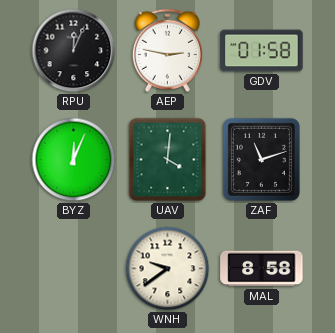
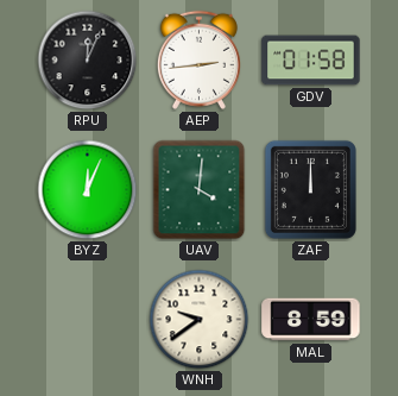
AEP: 2:47 -> 2:44 (198, 59)
ZAF: 11:12 -> 12:00 (310, 189)
MAL: 8:58 -> 8:59 (311, 320)
